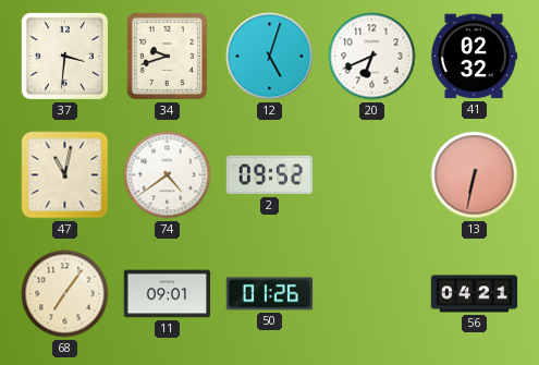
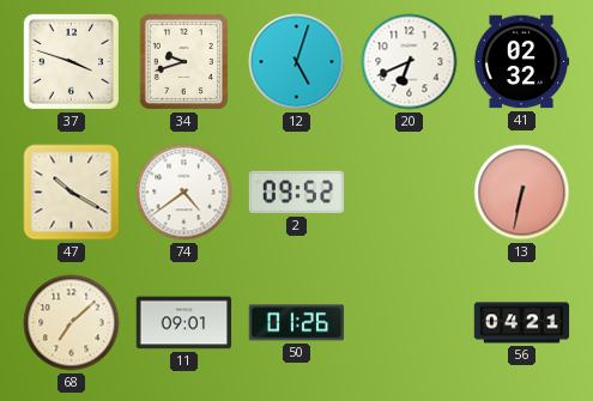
37: 3:31 -> 3:48 (71, 61)
47: 11:02 -> 10:20 (72, 193)
68: 7:06 -> 7:08 (72, 323)
